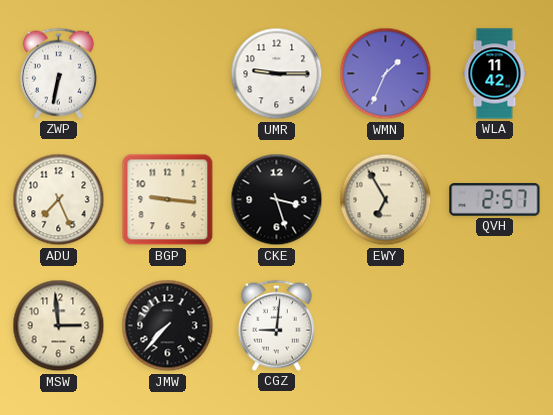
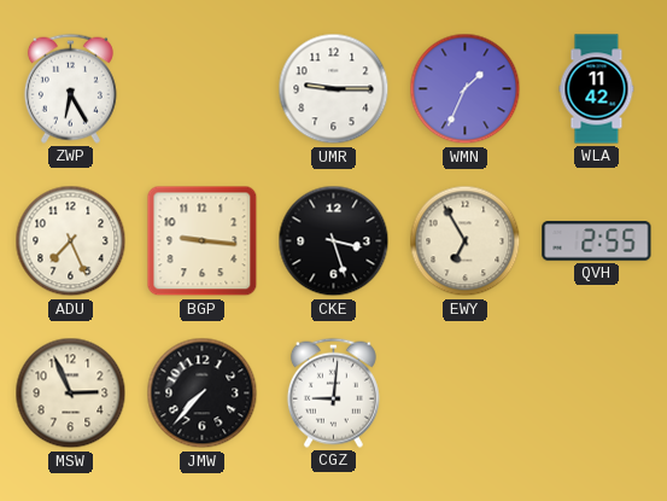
ZWP: 6:32 -> 6:25 (70, 88)
QVH: 2:57 -> 2:55 (597, 241)
MSW: 2:59 -> 2:56 (71, 394)
